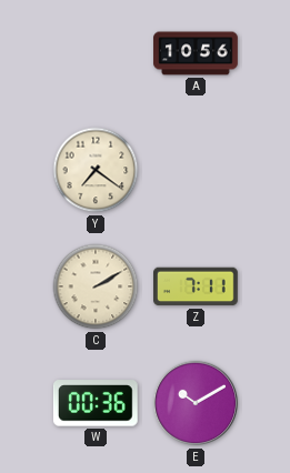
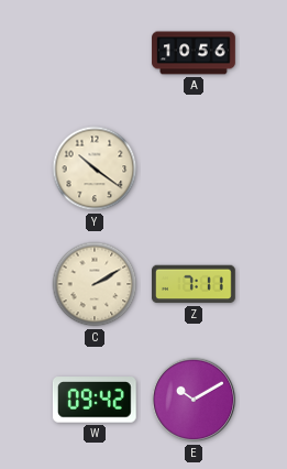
Y: 7:21 -> 10:21 (95, 168)
W: 00:36 -> 09:42 (95, 400)
